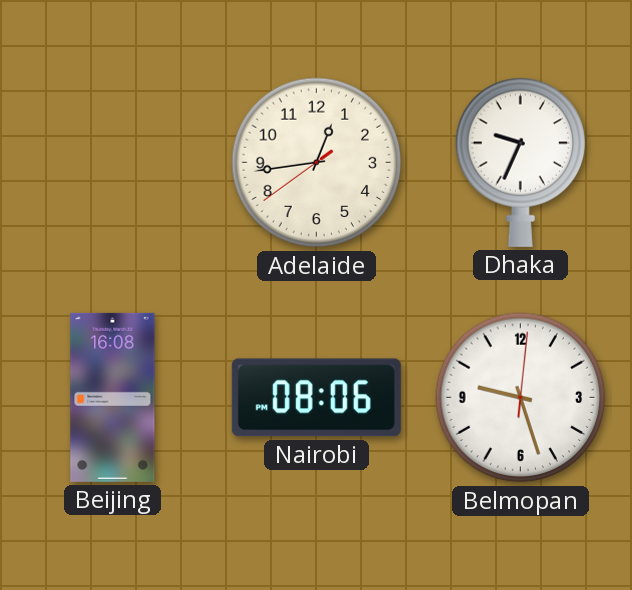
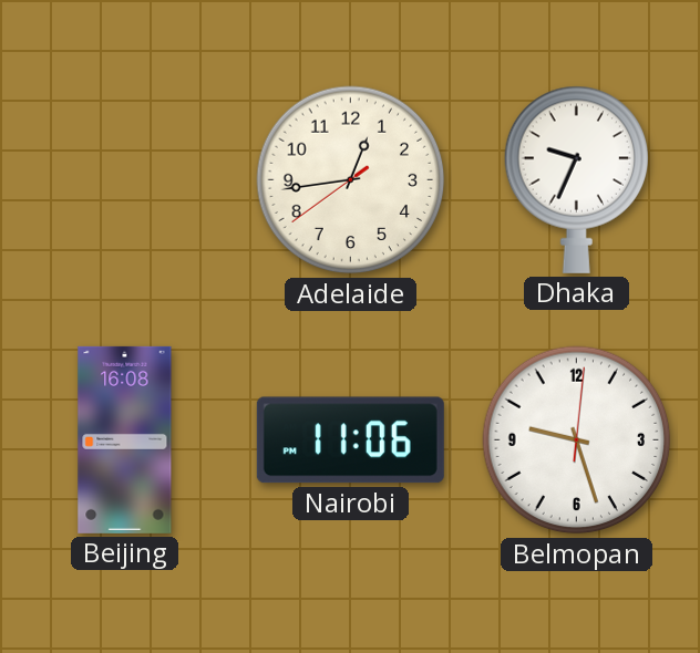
Nairobi: 08:06 -> 11:06 (350, 440)
